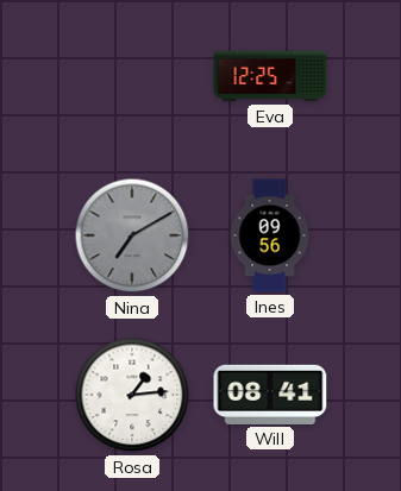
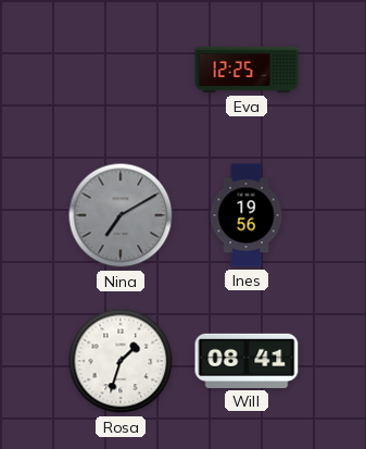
Ines: 09:56 -> 19:56 (247, 215)
Rosa: 1:14 -> 1:33 (121, 361)
